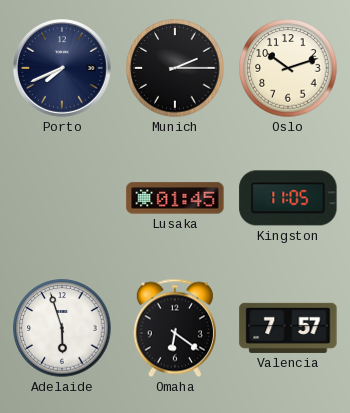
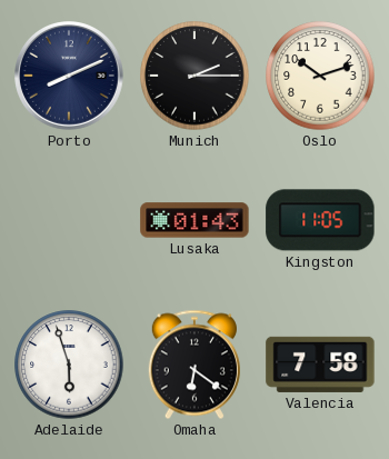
Porto: 7:41 -> 8:11 (70, 77)
Lusaka: 01:45 -> 01:43 (194, 220)
Valencia: 7:57 -> 7:58 (320, 365)
